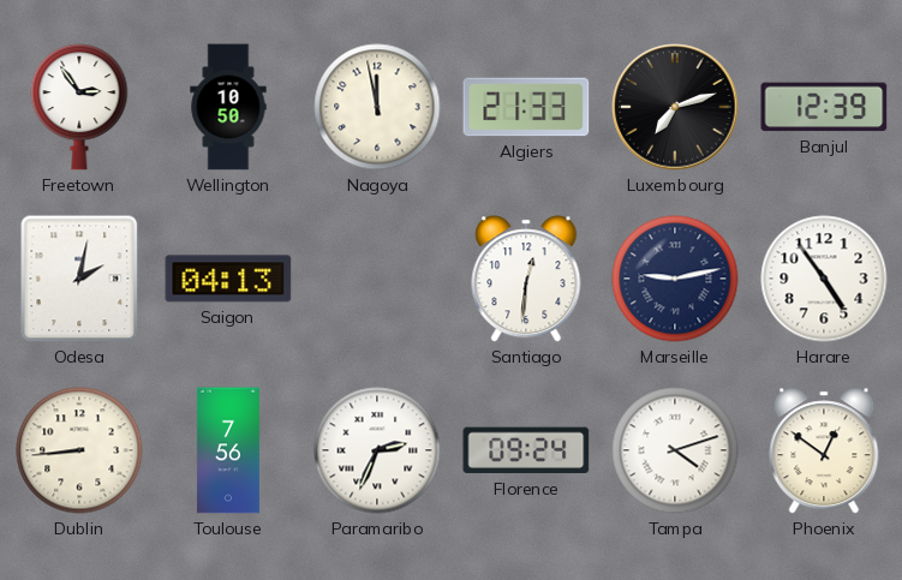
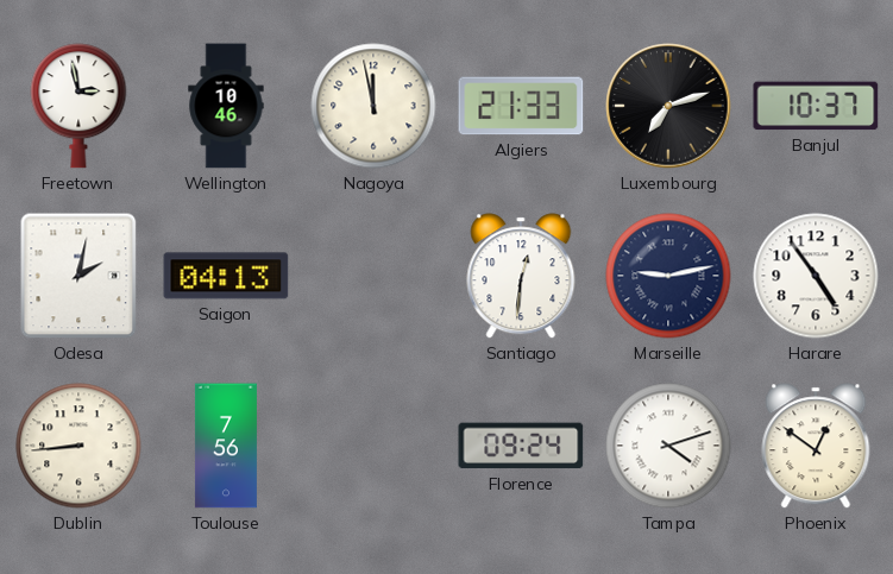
Freetown: 2:54 -> 2:58 (78, 106)
Wellington: 10:50 -> 10:46 (226, 106)
Banjul: 12:39 -> 10:37 (816, 106)
Paramaribo: 2:34 -> none (377, 450)
